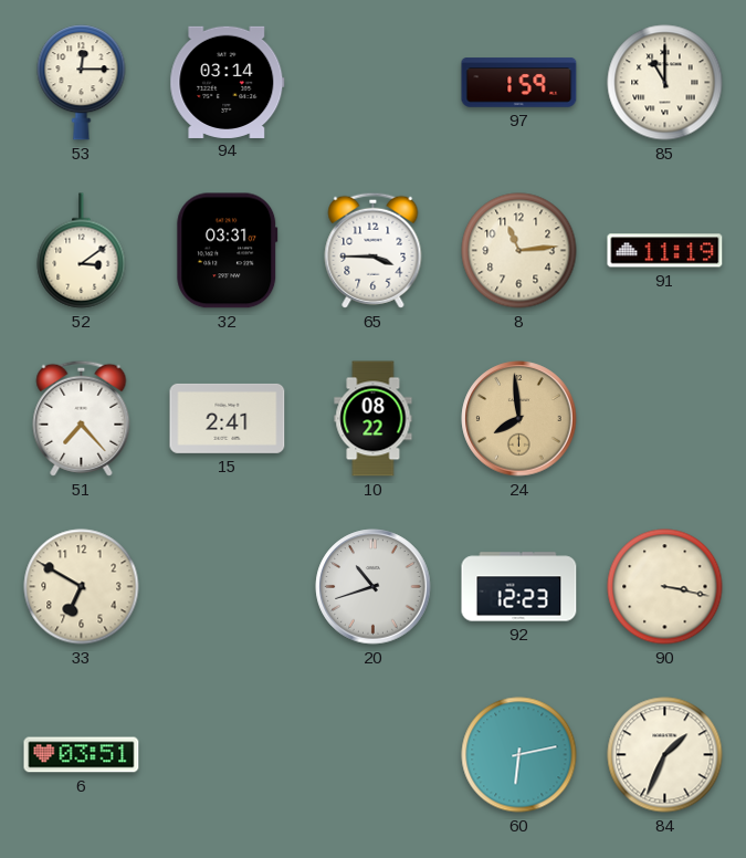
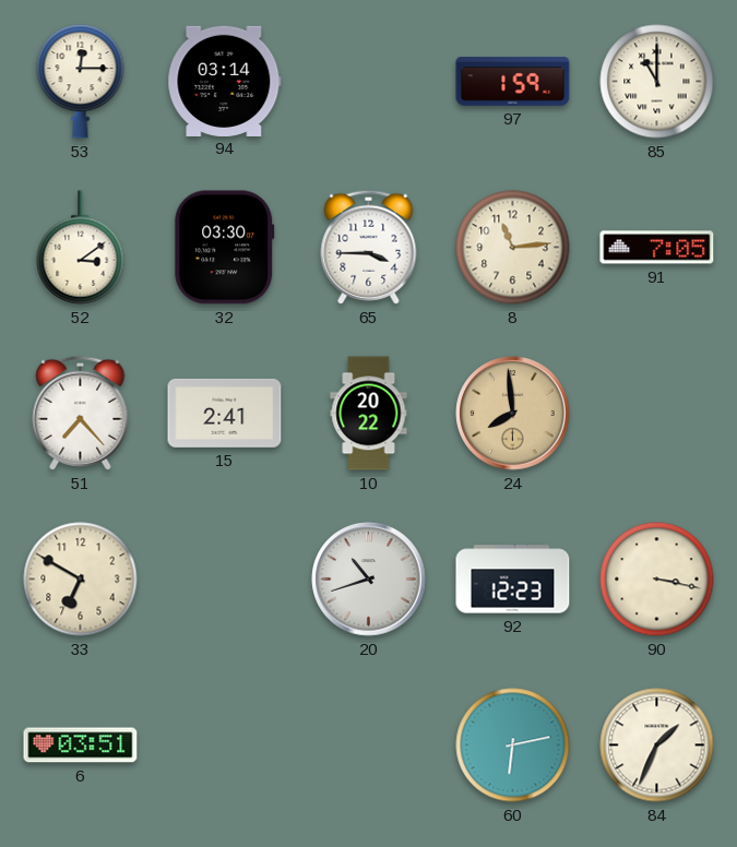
32: 03:31 -> 03:30 (225, 248)
91: 11:19 -> 7:05 (657, 248)
10: 08:22 -> 20:22 (369, 414)
